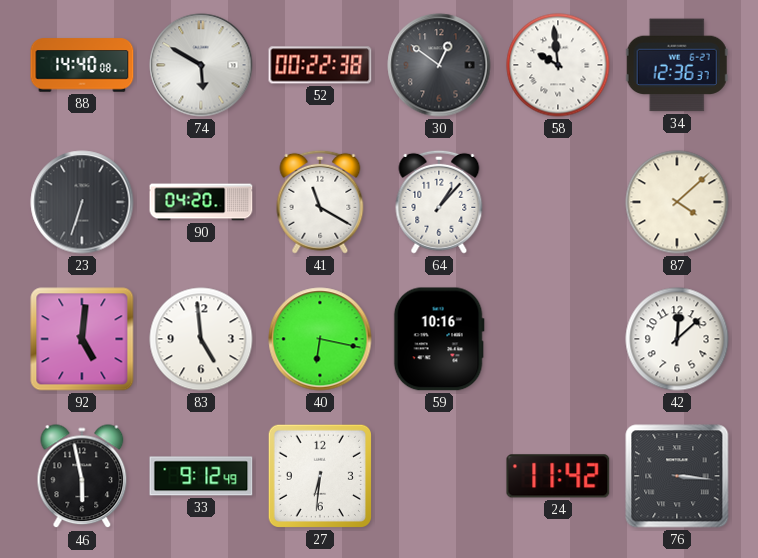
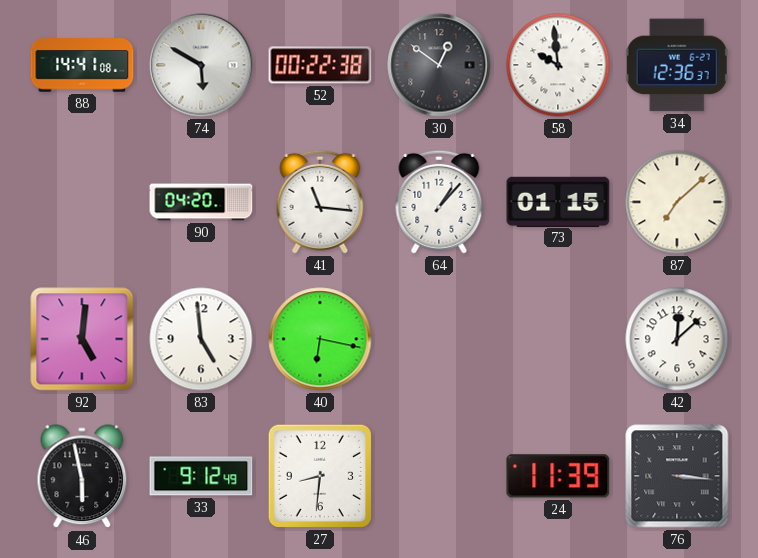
88: 14:40 -> 14:41 (82, 65)
23: 6:33 -> none (82, 202)
41: 11:20 -> 11:16 (320, 202)
73: none -> 01:15 (558, 201)
87: 4:08 -> 7:08 (677, 202)
59: 10:16 -> none (439, 339)
27: 6:31 -> 8:31 (320, 476)
24: 11:42 -> 11:39 (558, 476)
